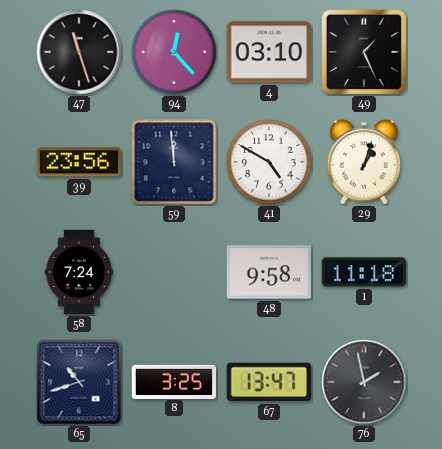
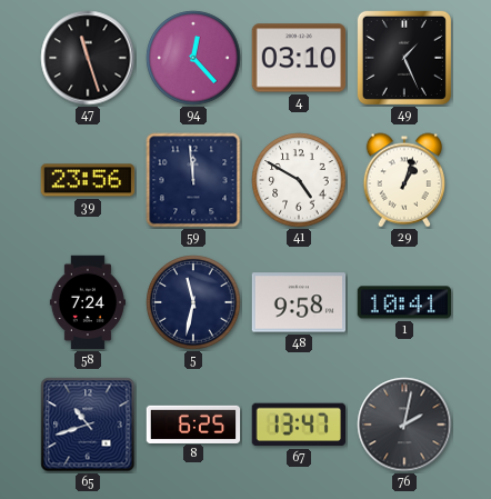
5: none -> 11:32 (193, 302)
1: 11:18 -> 10:41 (404, 302)
8: 3:25 -> 6:25 (193, 423)
76: 1:58 -> 2:02 (404, 425)
